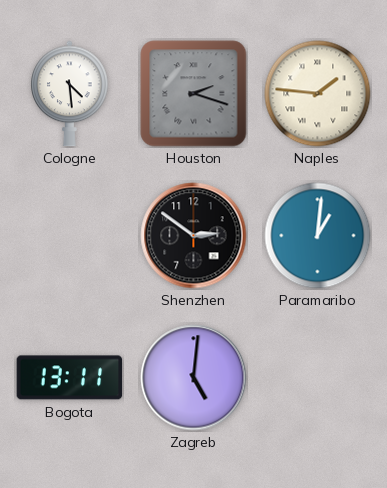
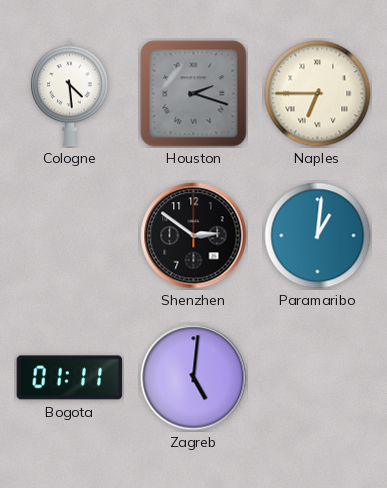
Naples: 1:46 -> 6:45 (318, 94)
Bogota: 13:11 -> 01:11 (70, 378)
